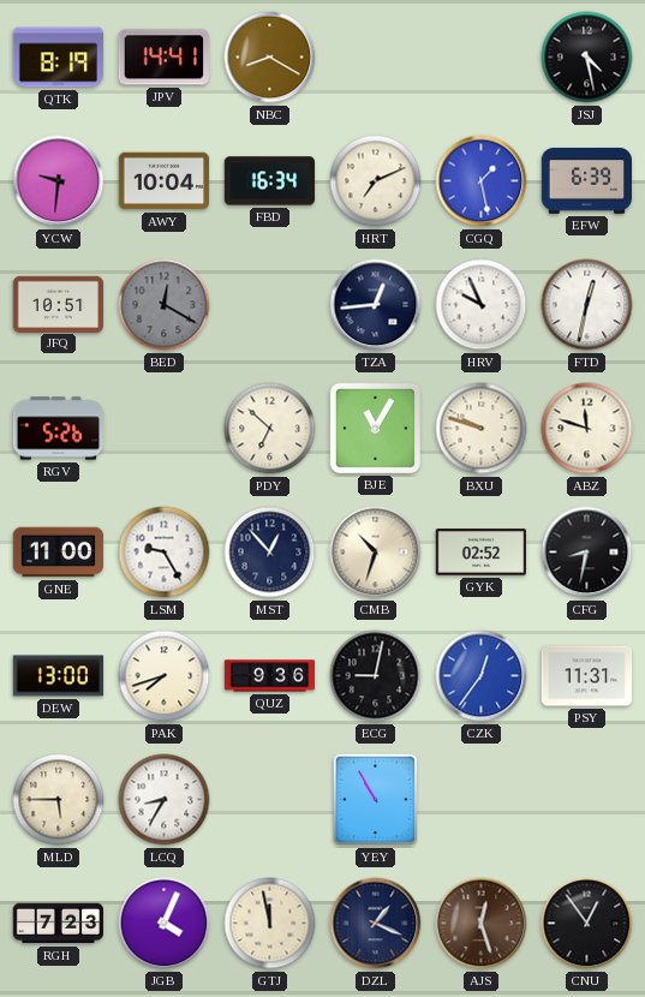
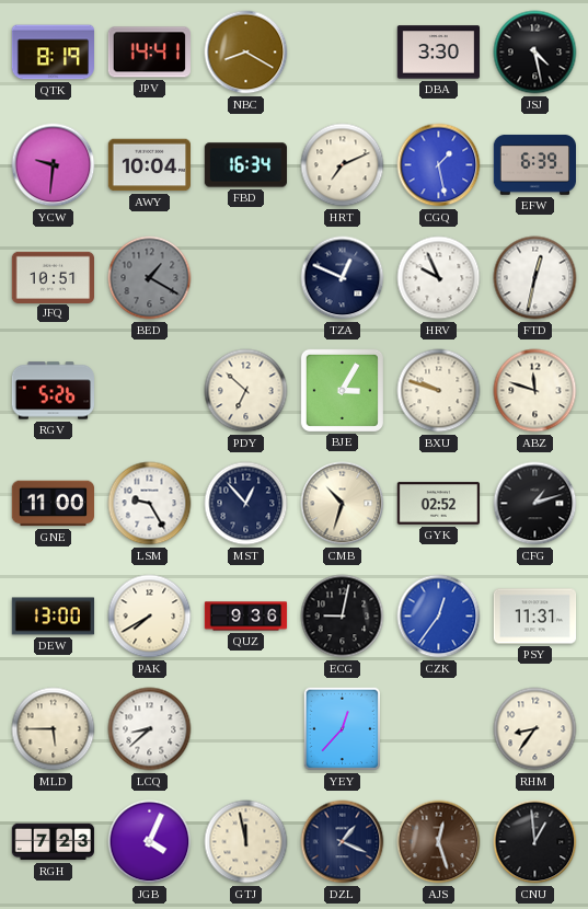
DBA: none -> 3:30 (439, 53)
BED: 12:20 -> 1:20 (150, 278)
TZA: 12:44 -> 12:49 (343, 278)
BJE: 11:05 -> 3:05 (342, 390)
CFG: 8:32 -> 1:12 (535, 504)
PAK: 7:42 -> 7:40 (150, 617)
LCQ: 8:35 -> 8:38 (150, 729)
YEY: 10:55 -> 12:37 (343, 729)
RHM: none -> 8:36 (535, 729)
CNU: 12:54 -> 12:59 (535, 842)
